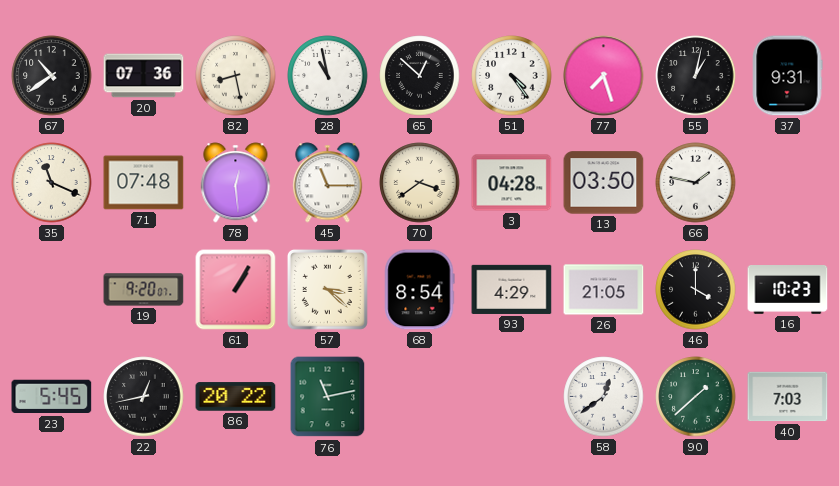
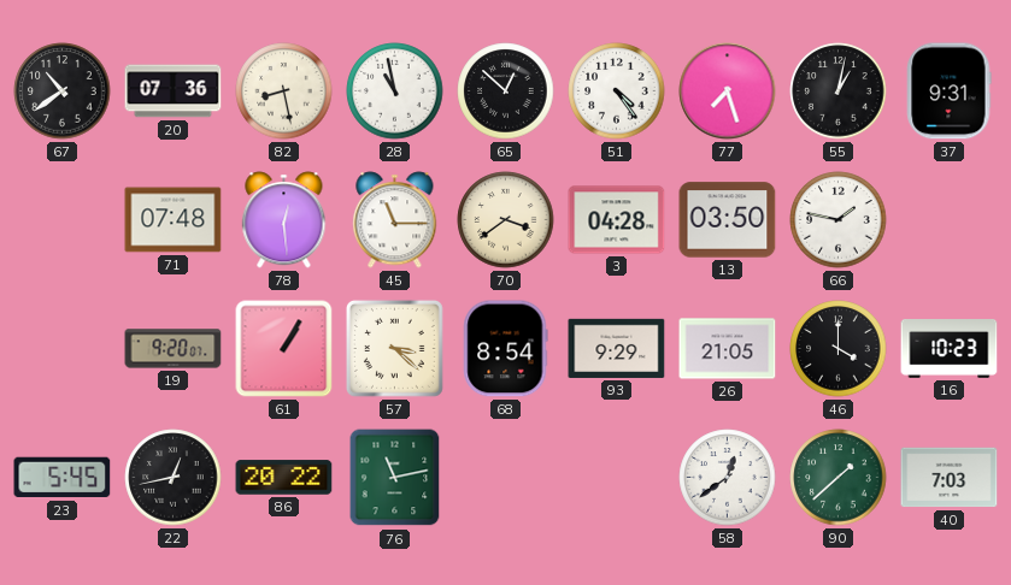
35: 11:19 -> none (52, 183)
93: 4:29 -> 9:29 (617, 348)
